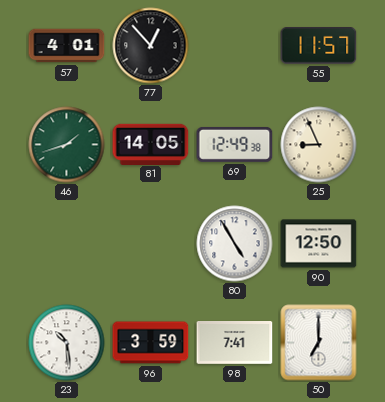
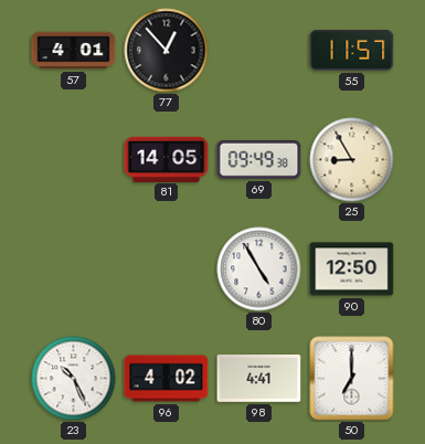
46: 1:42 -> none (67, 145)
69: 12:49 -> 09:49 (259, 159)
25: 8:56 -> 8:55 (352, 160)
23: 10:29 -> 10:26 (74, 379)
96: 3:59 -> 4:02 (167, 379)
98: 7:41 -> 4:41 (259, 379)
